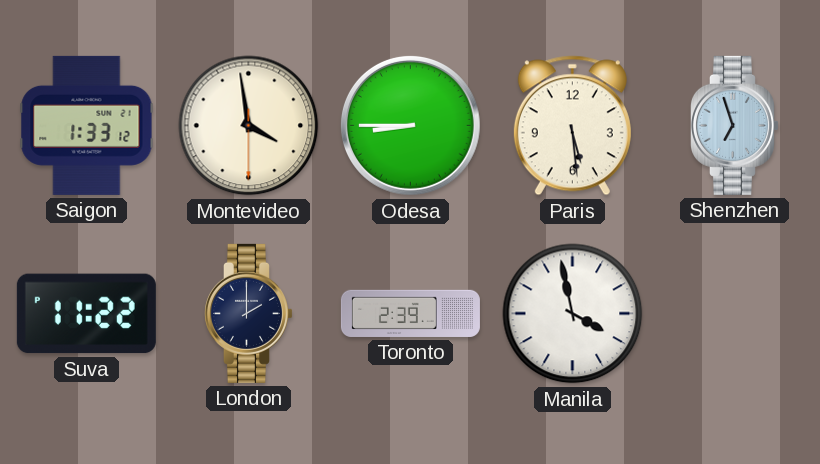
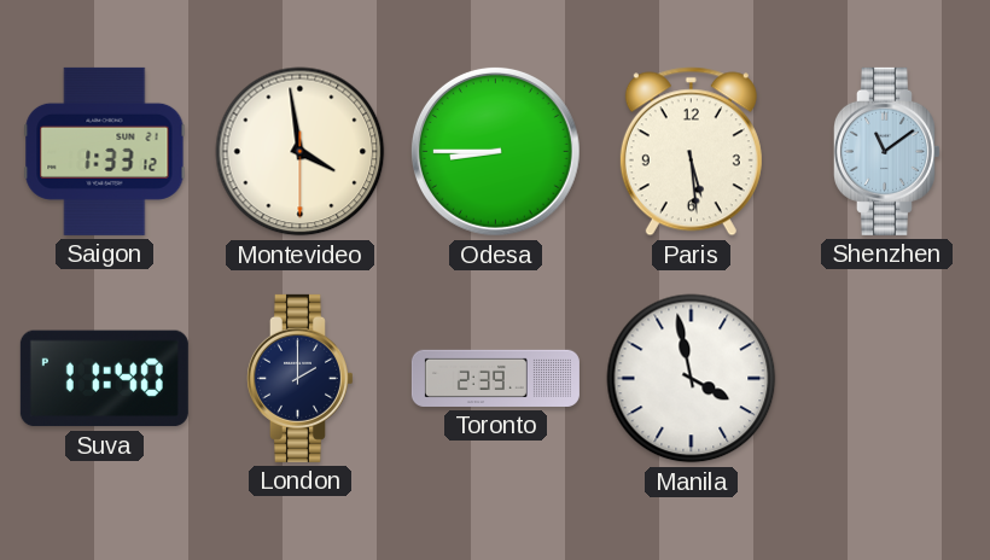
Shenzhen: 6:57 -> 11:09 (886, 151)
Suva: 11:22 -> 11:40 (104, 379)
